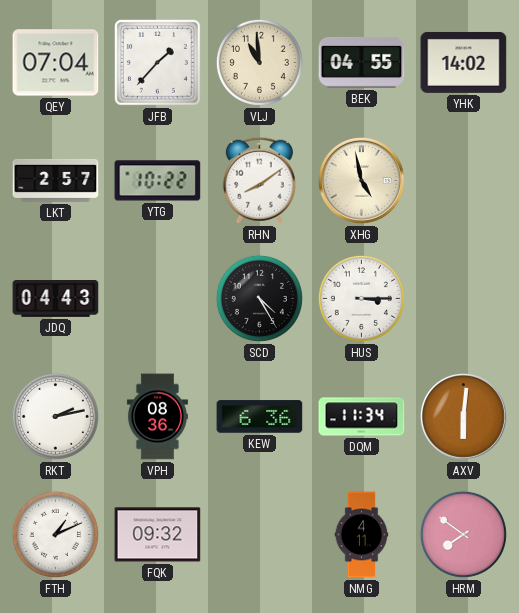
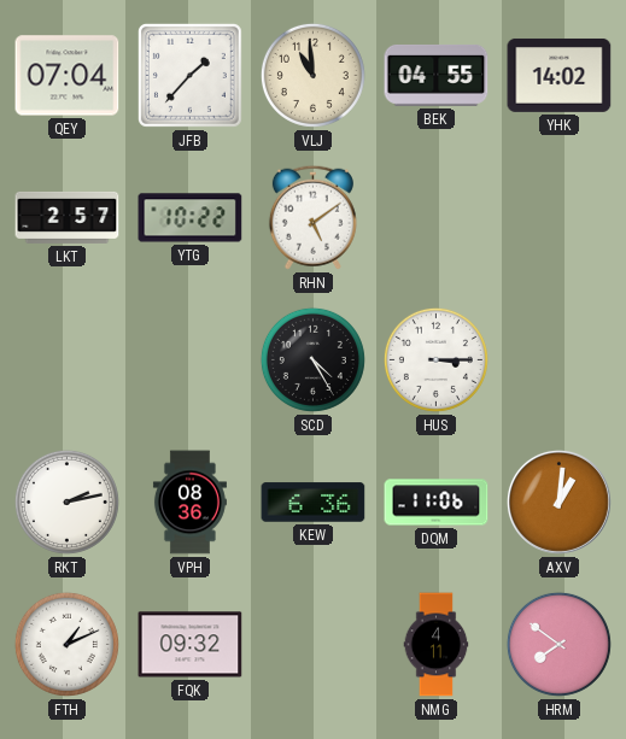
RHN: 8:09 -> 5:09 (312, 217)
XHG: 4:58 -> none (361, 180)
JDQ: 04:43 -> none (56, 299)
DQM: 11:34 -> 11:06 (437, 503)
AXV: 6:01 -> 1:01 (558, 502)
